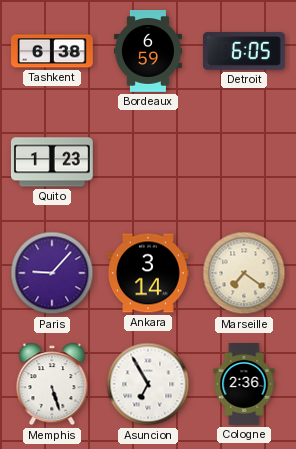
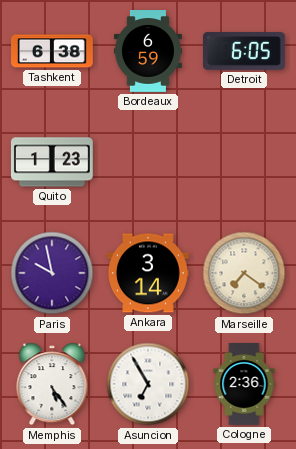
Paris: 9:07 -> 9:58 (52, 273)
Memphis: 5:27 -> 5:24 (52, 384)
